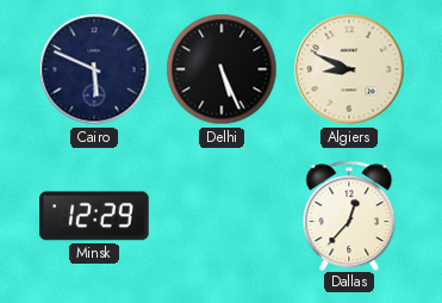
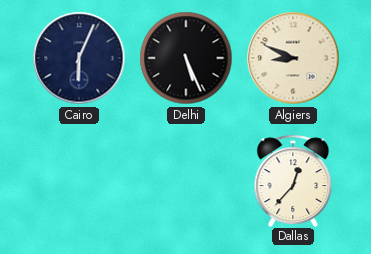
Cairo: 5:49 -> 6:04 (79, 58)
Minsk: 12:29 -> none (94, 216)
